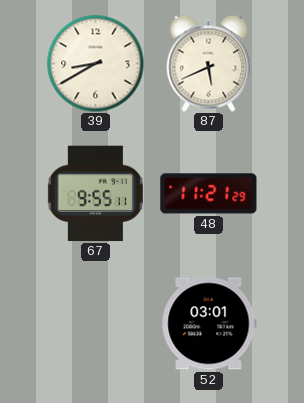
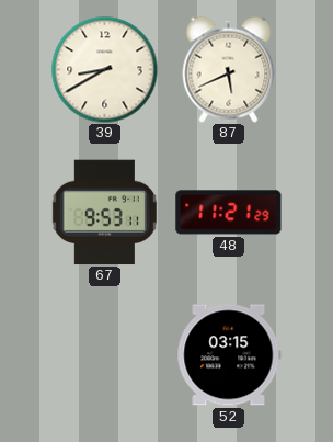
67: 9:55 -> 9:53 (104, 213)
52: 03:01 -> 03:15 (229, 355)
